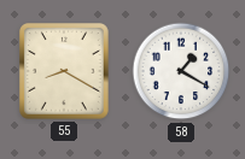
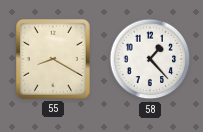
58: 1:20 -> 1:23 (150, 59)
